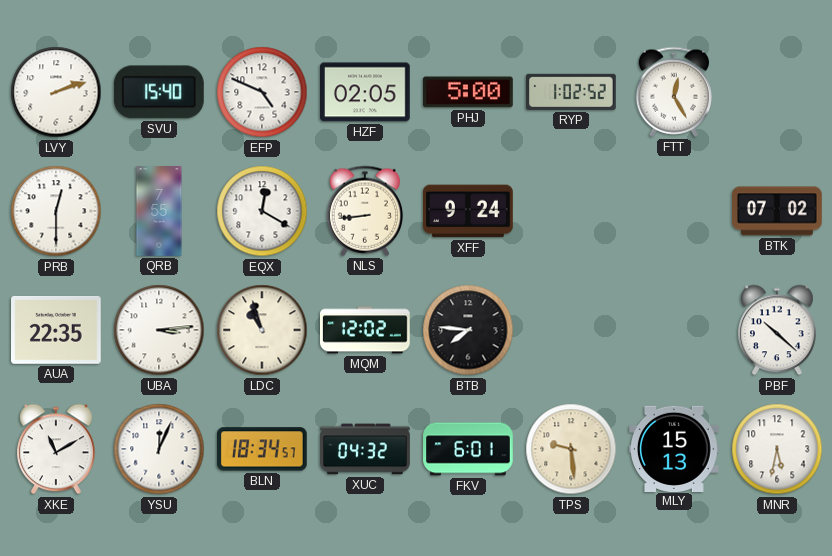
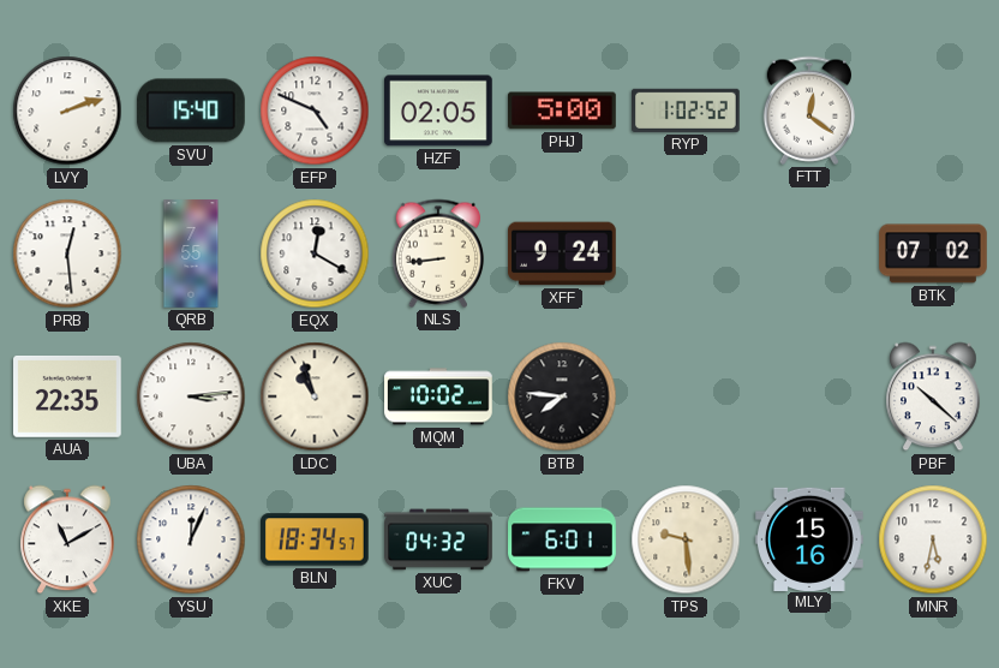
FTT: 12:25 -> 12:21 (808, 111)
PRB: 12:30 -> 12:29 (67, 254)
MQM: 12:02 -> 10:02 (439, 396)
MLY: 15:13 -> 15:16 (810, 538)
